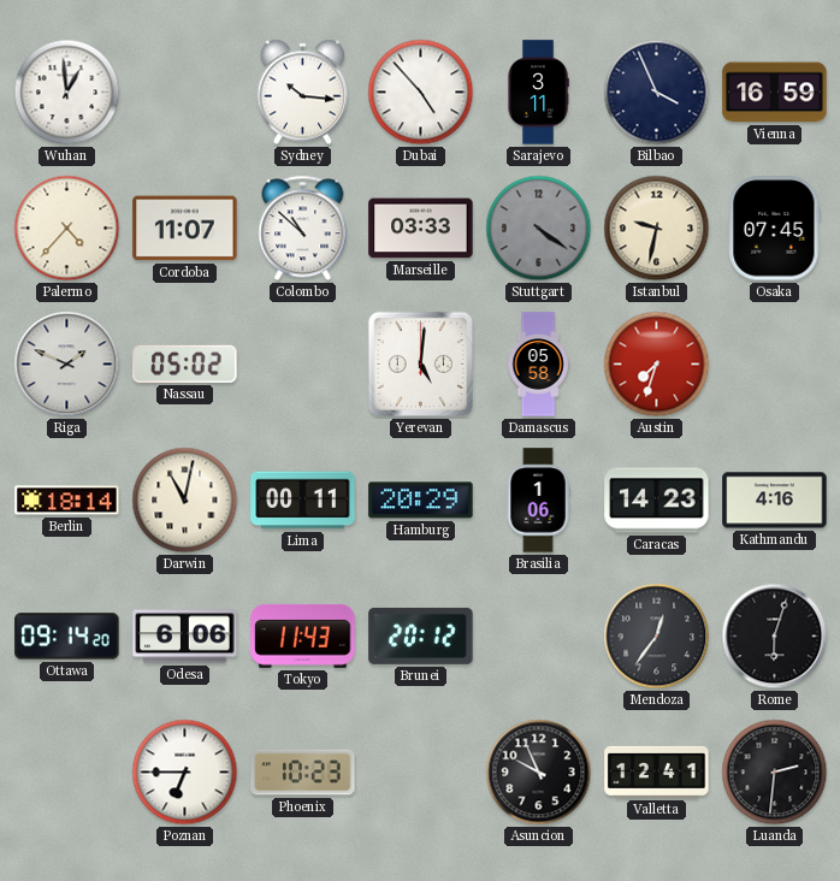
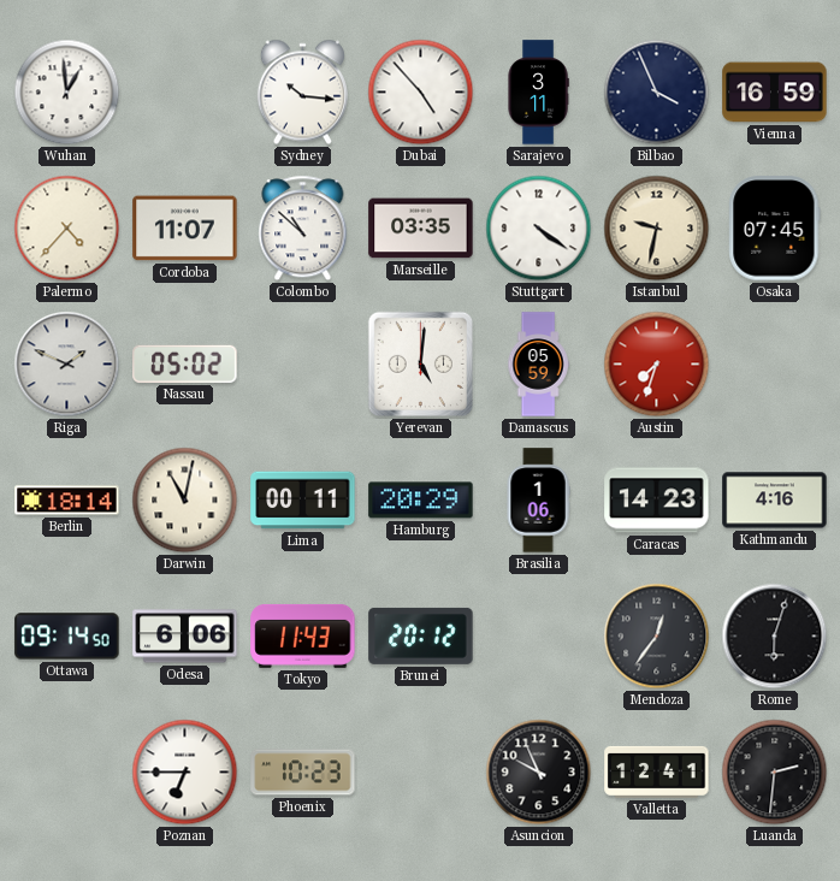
Marseille: 03:33 -> 03:35 (421, 229)
Stuttgart dial: grey -> white (539, 229)
Damascus: 05:58 -> 05:59 (538, 365)
Ottawa: 09:14:20 -> 09:14:50 (67, 637)
